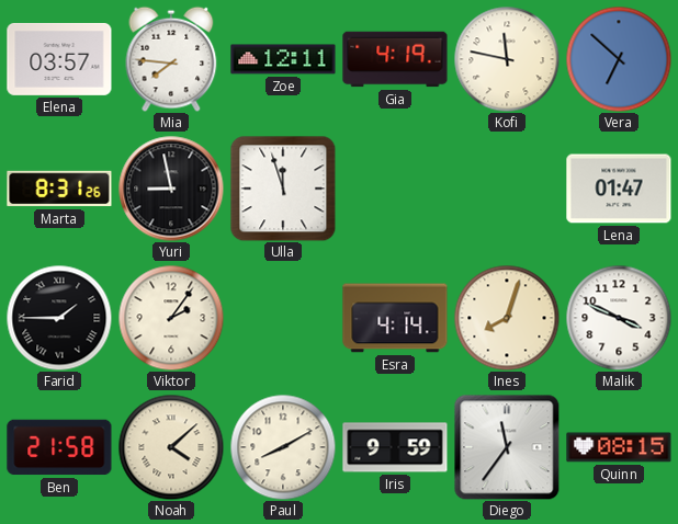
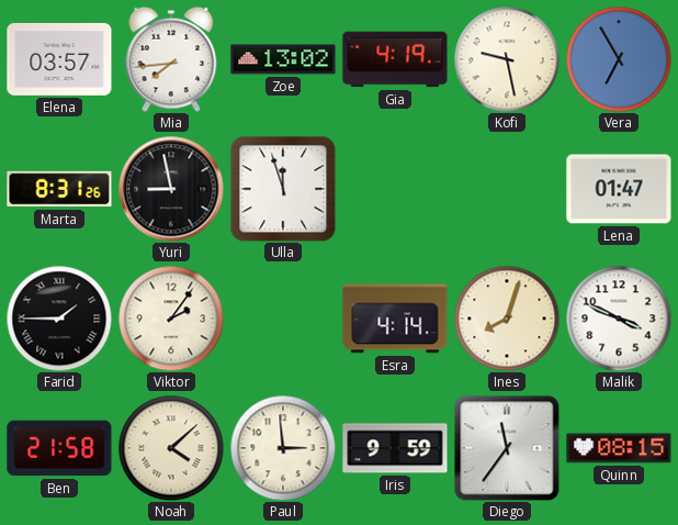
Mia: 7:46 -> 7:44 (171, 59)
Zoe: 12:11 -> 13:02 (283, 59)
Kofi: 11:47 -> 9:28 (507, 59)
Vera: 6:52 -> 6:55 (619, 59)
Paul: 8:10 -> 2:59 (283, 448)
